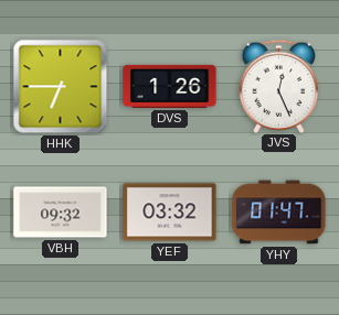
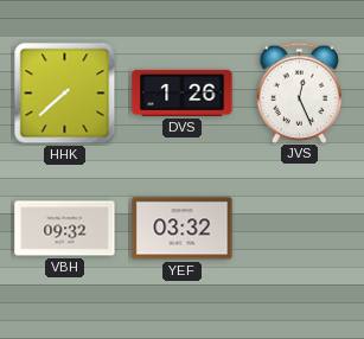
HHK: 6:45 -> 7:38 (65, 94)
YHY: 01:47 -> none (279, 213)
